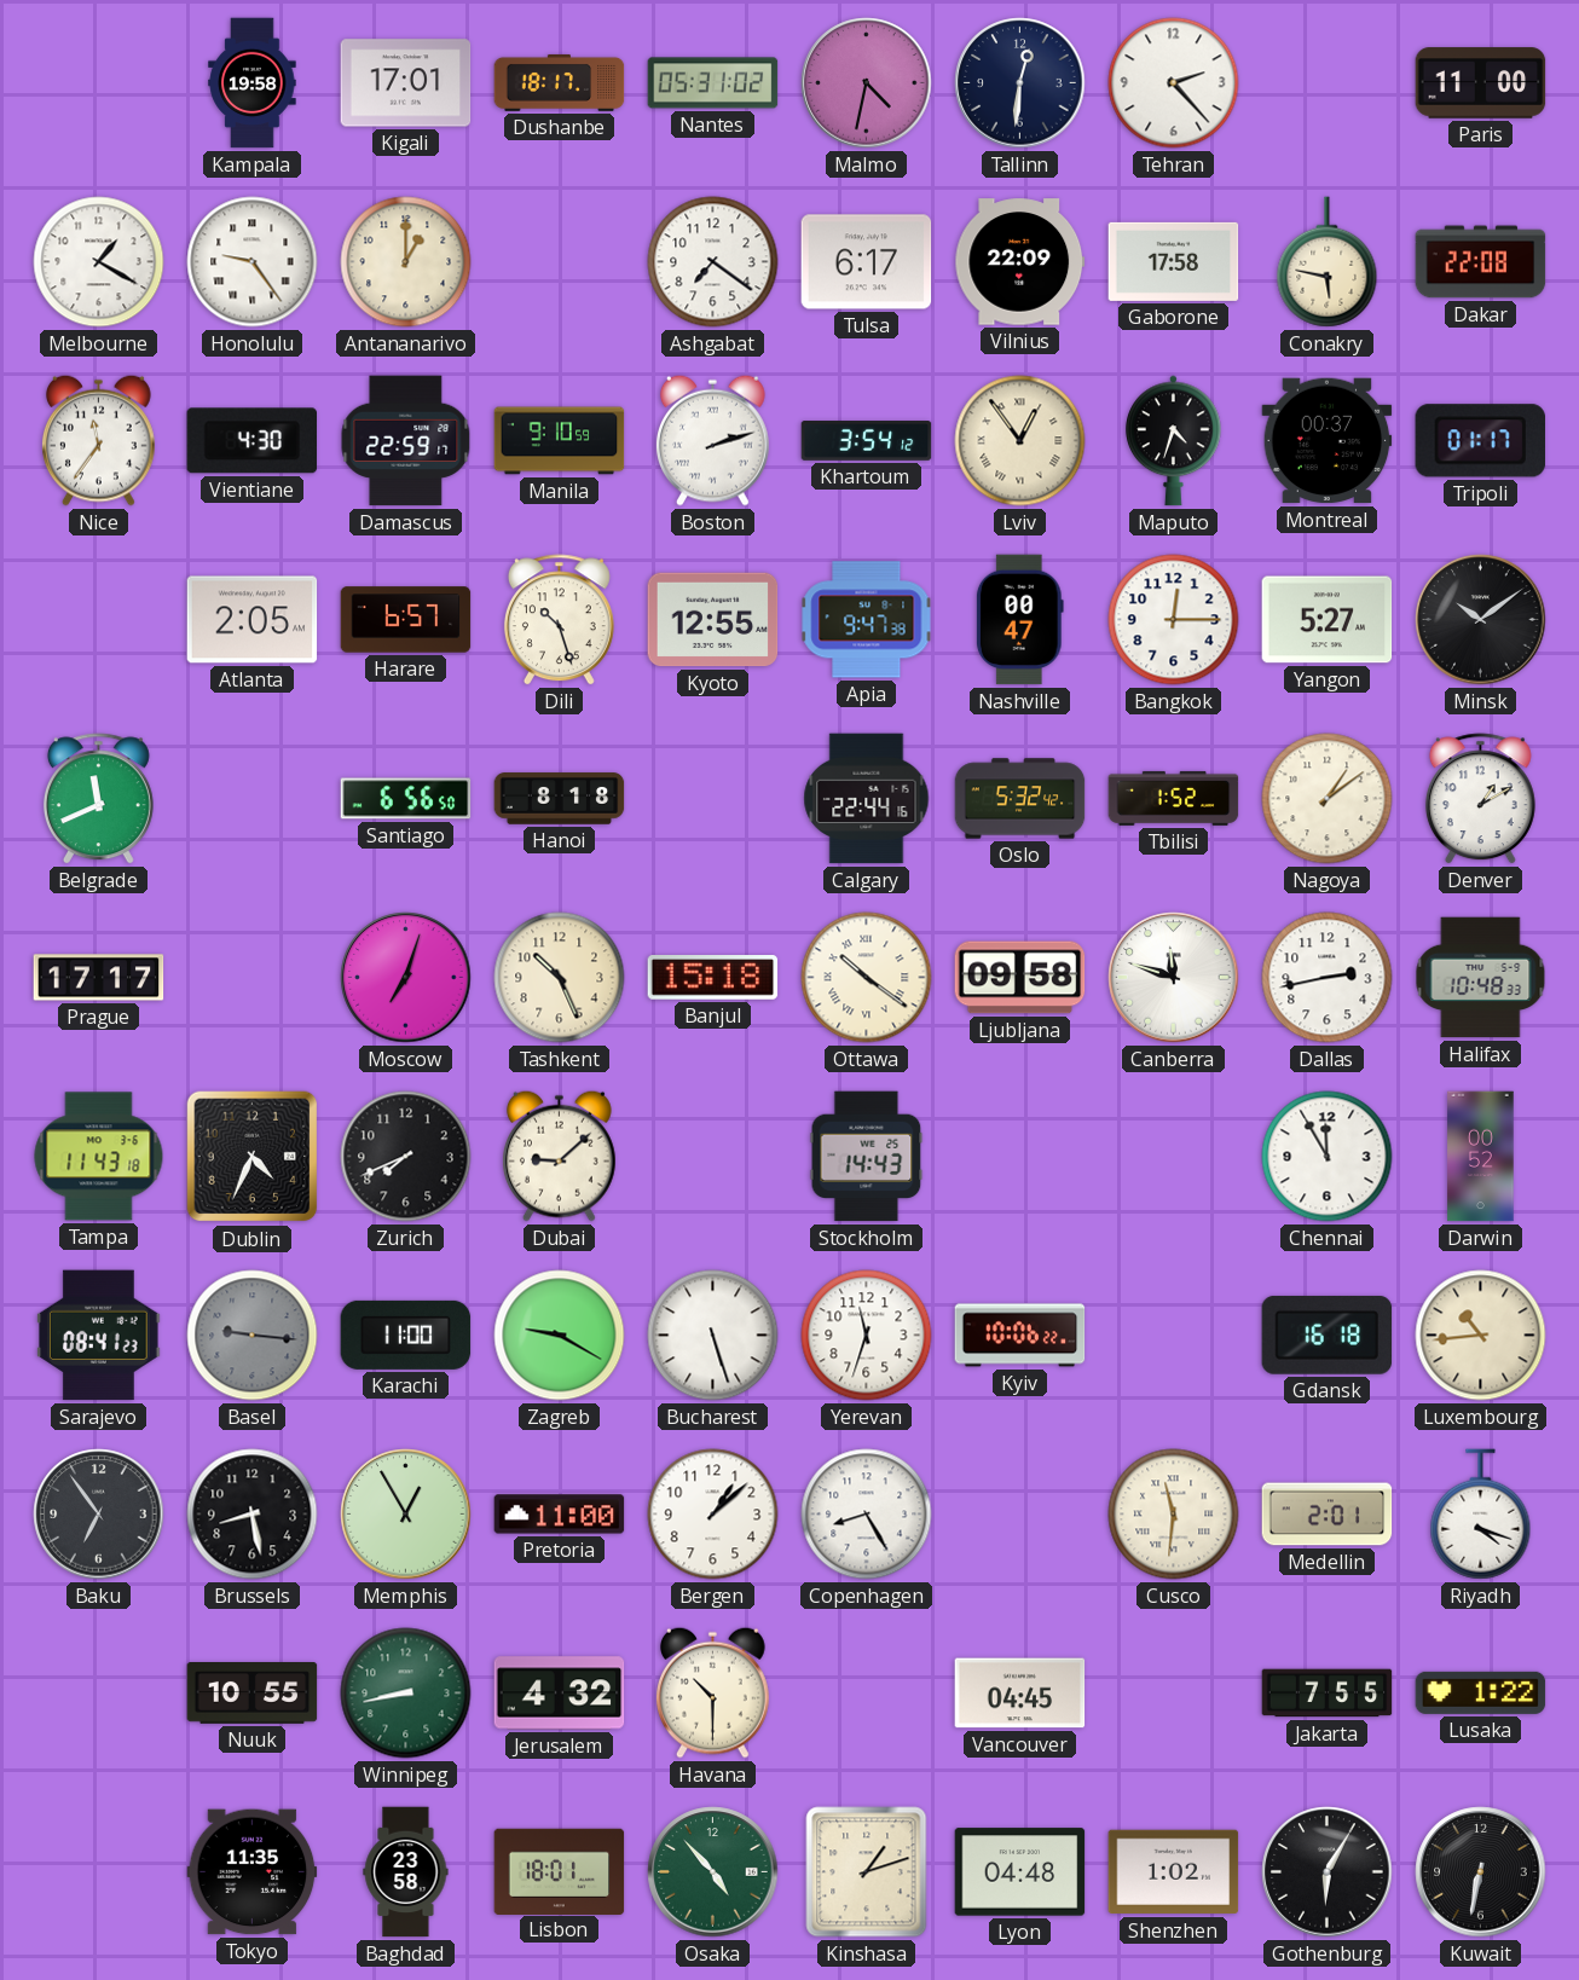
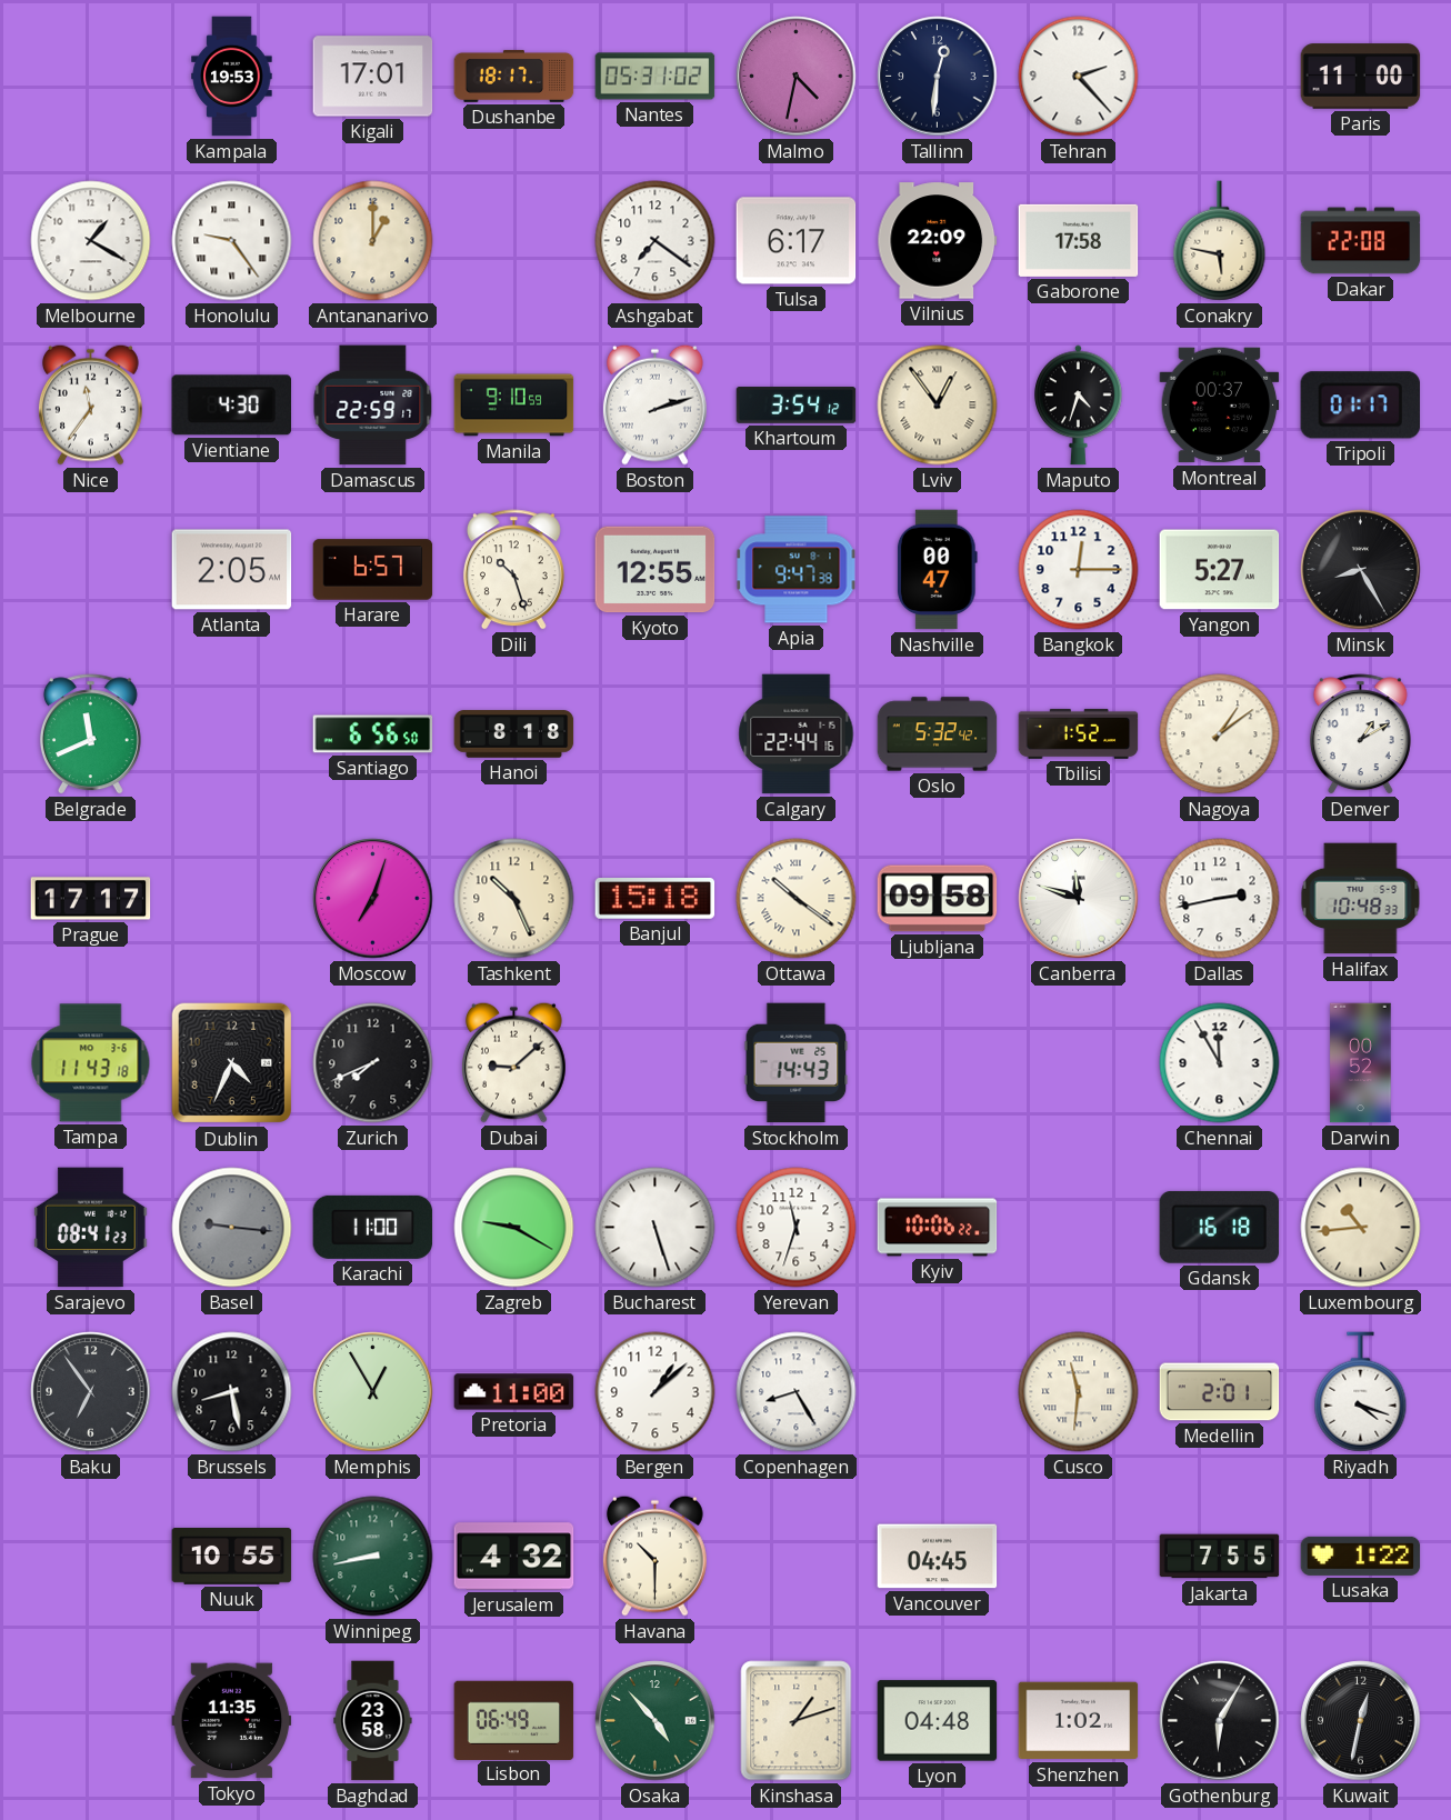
Kampala: 19:58 -> 19:53 (232, 77)
Minsk: 10:09 -> 8:25 (1361, 570)
Lisbon: 18:01 -> 06:49 (514, 1720)
Kuwait: 6:32 -> 12:32 (1361, 1721)
